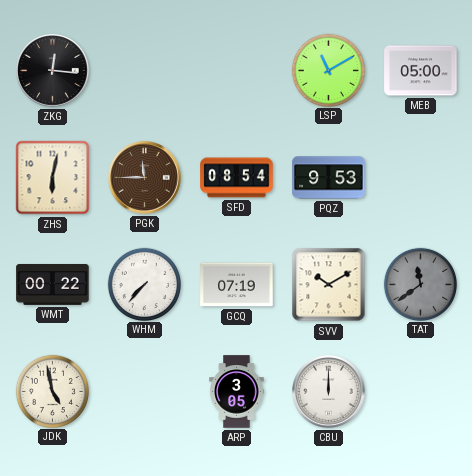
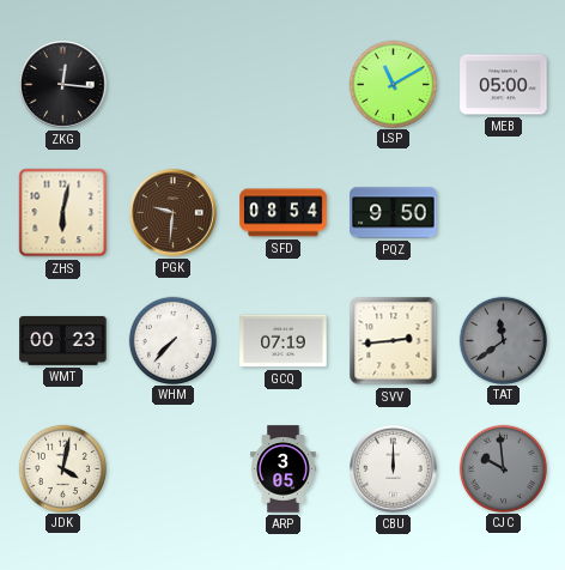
PGK: 11:45 -> 9:31 (174, 213)
PQZ: 9:53 -> 9:50 (394, 213)
WMT: 00:22 -> 00:23 (63, 340)
SVV: 10:10 -> 2:44 (394, 341)
JDK: 4:58 -> 4:02 (62, 468)
CJC: none -> 9:59 (503, 468)
